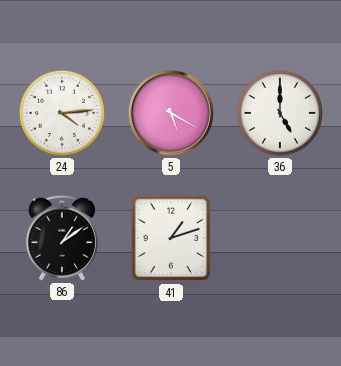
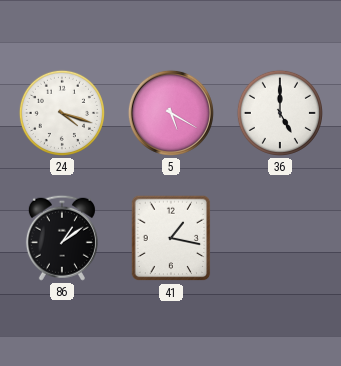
24: 4:14 -> 4:18 (62, 113)
41: 1:12 -> 1:17 (171, 238)
